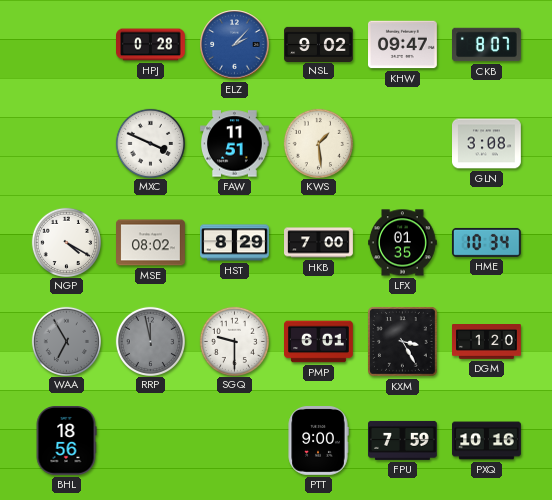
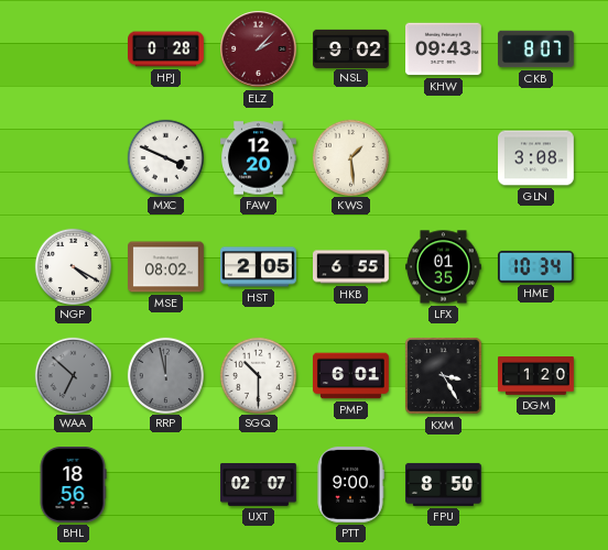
ELZ dial: blue -> burgundy (259, 50)
KHW: 09:47 -> 09:43 (444, 50)
FAW: 11:51 -> 12:20 (259, 158)
HST: 8:29 -> 2:05 (259, 267)
HKB: 7:00 -> 6:55 (351, 267)
WAA: 6:55 -> 6:52 (73, 375)
SGQ: 9:30 -> 10:30 (258, 375)
UXT: none -> 02:07 (259, 485)
FPU: 7:59 -> 8:50 (444, 484)
PXQ: 10:16 -> none (487, 441)
